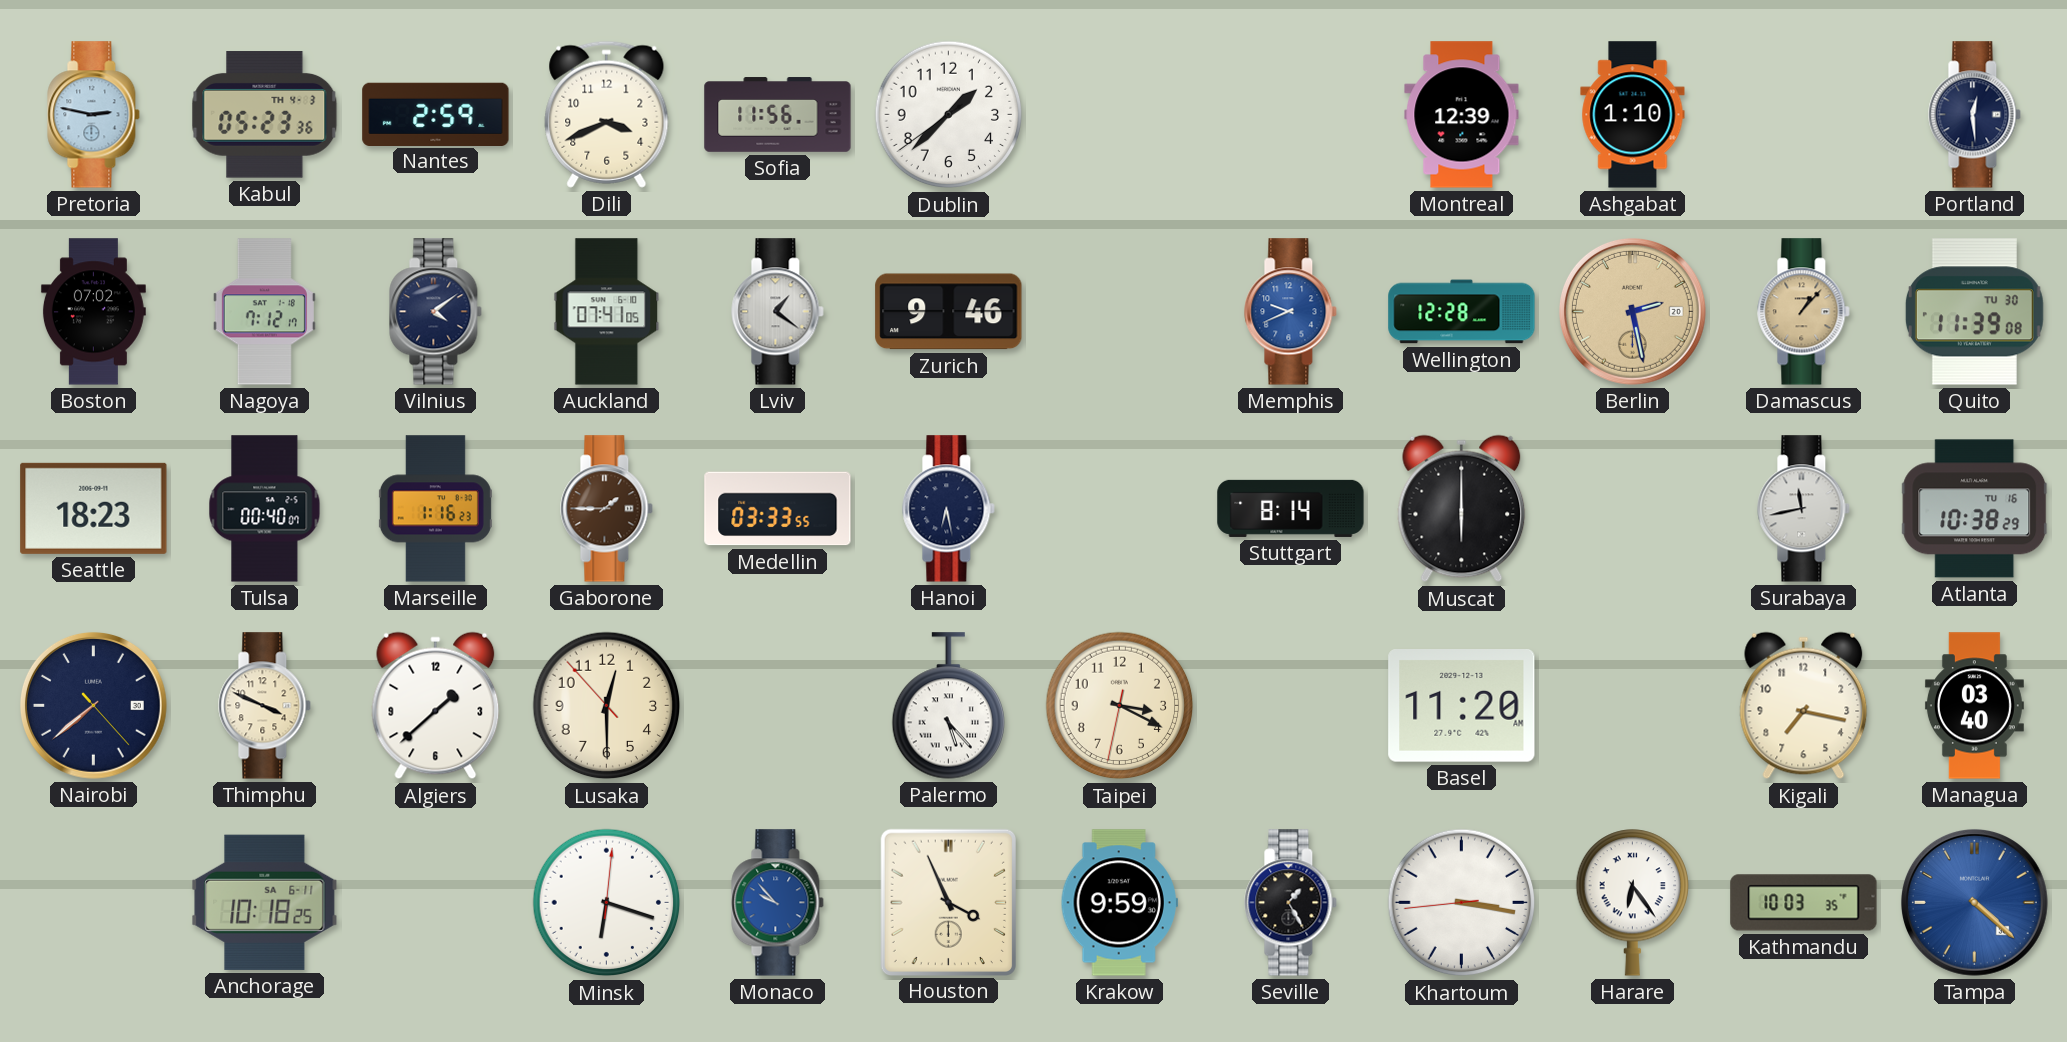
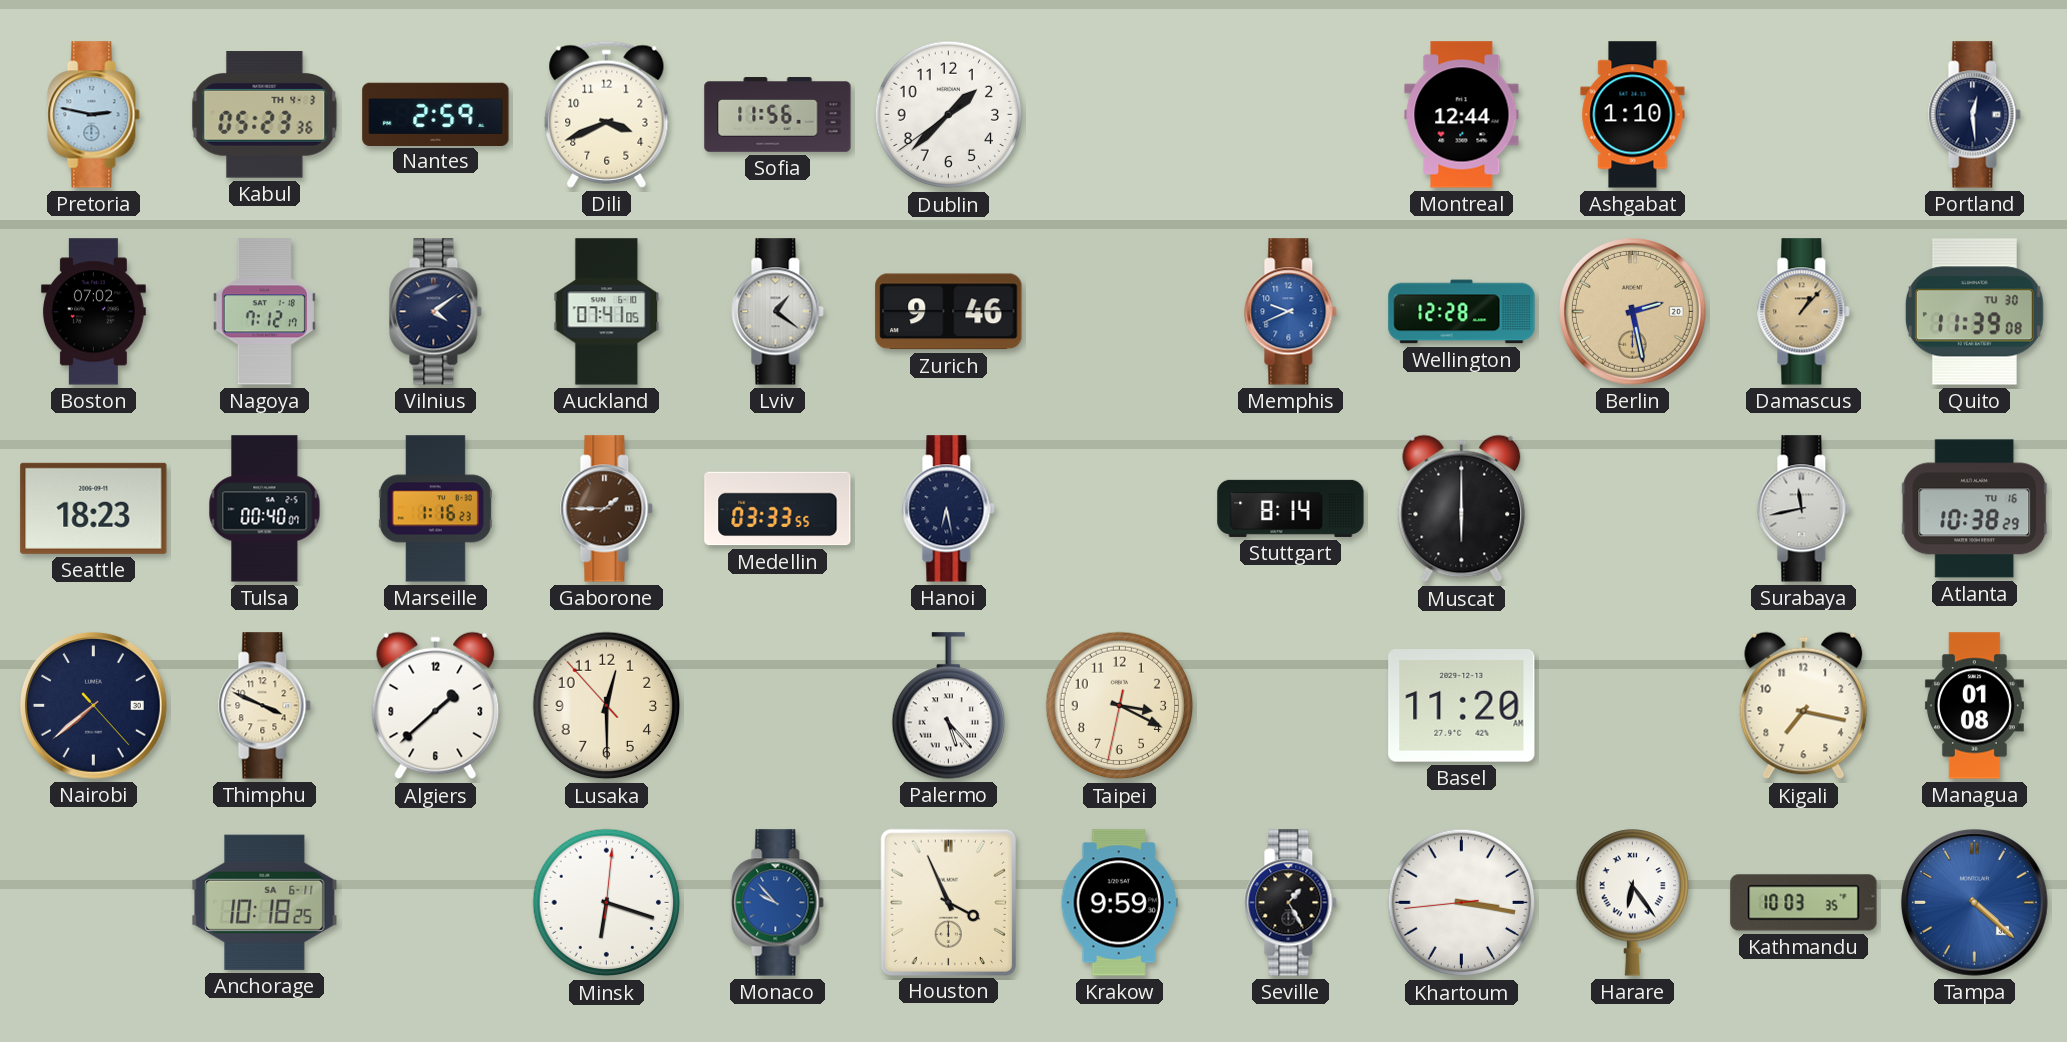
Montreal: 12:39 -> 12:44 (1462, 115)
Managua: 03:40 -> 01:08 (1974, 706)
